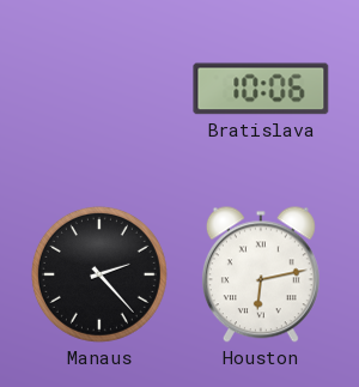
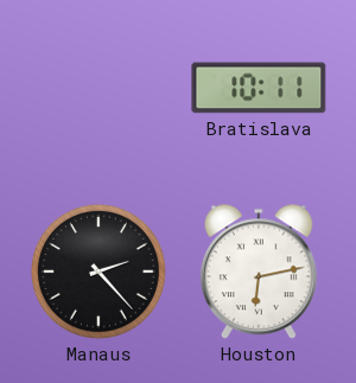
Bratislava: 10:06 -> 10:11 (259, 88)
